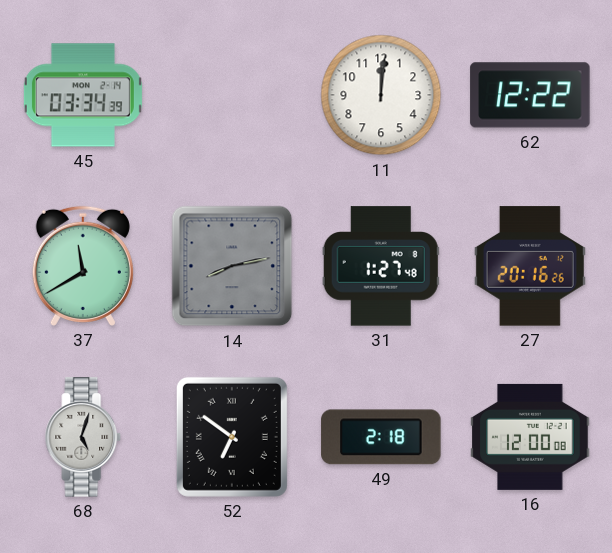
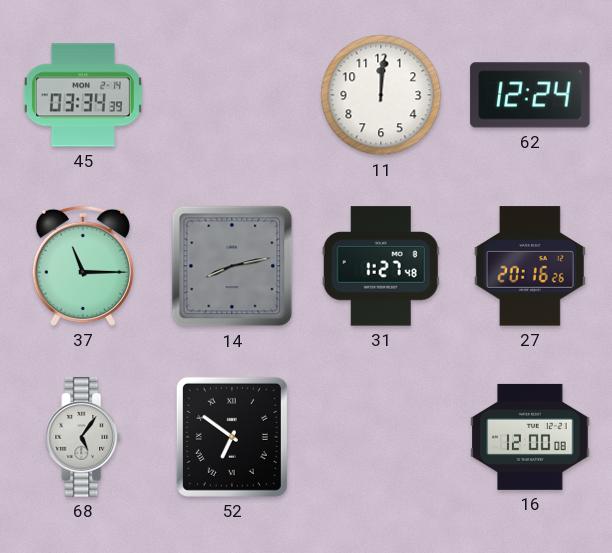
62: 12:22 -> 12:24 (530, 95)
37: 11:40 -> 11:15 (83, 266)
68: 5:03 -> 5:06 (83, 437)
49: 2:18 -> none (381, 437)
